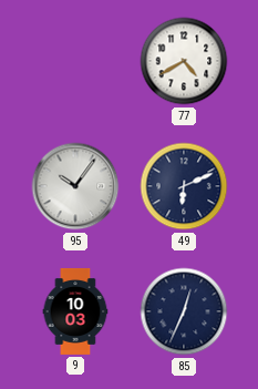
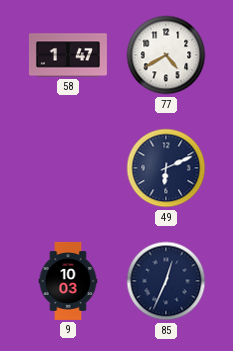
58: none -> 1:47 (68, 55)
95: 10:06 -> none (75, 186)
